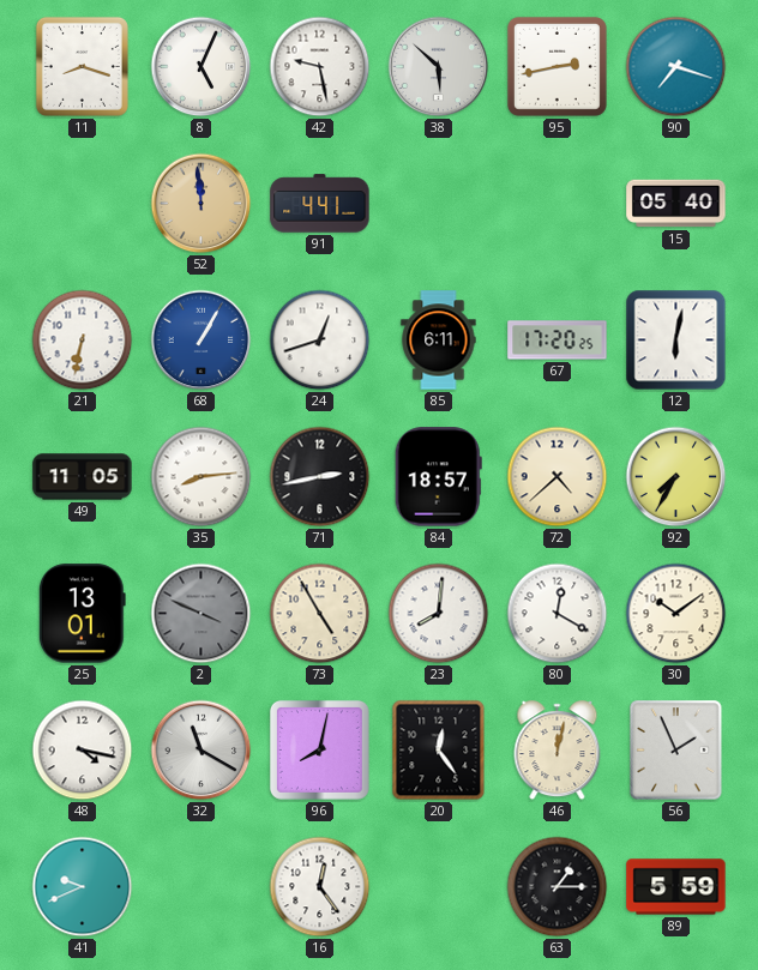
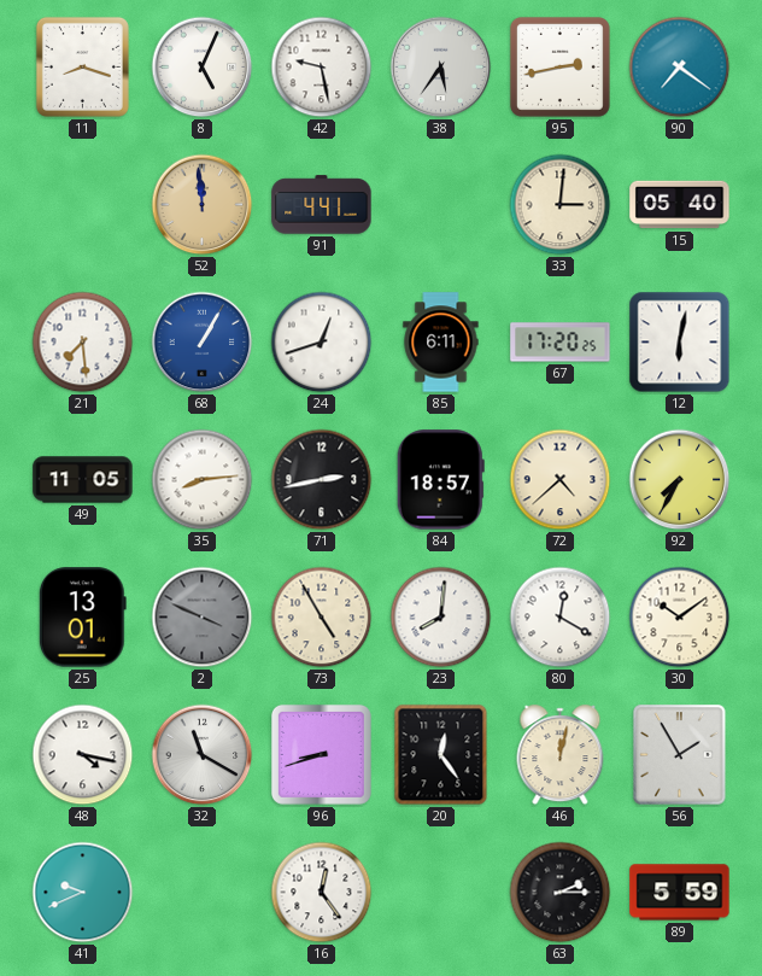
38: 5:52 -> 5:36 (441, 68)
90: 7:18 -> 7:21 (680, 68)
33: none -> 3:01 (561, 205)
21: 6:32 -> 7:29 (83, 343)
96: 8:02 -> 8:42 (321, 754)
56: 1:56 -> 1:55 (680, 755)
63: 1:15 -> 2:15 (561, 893)
